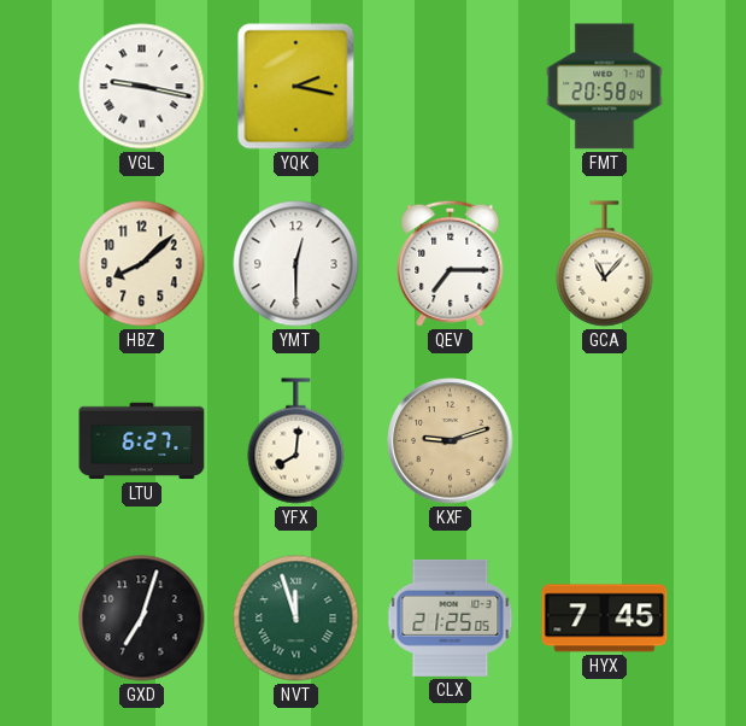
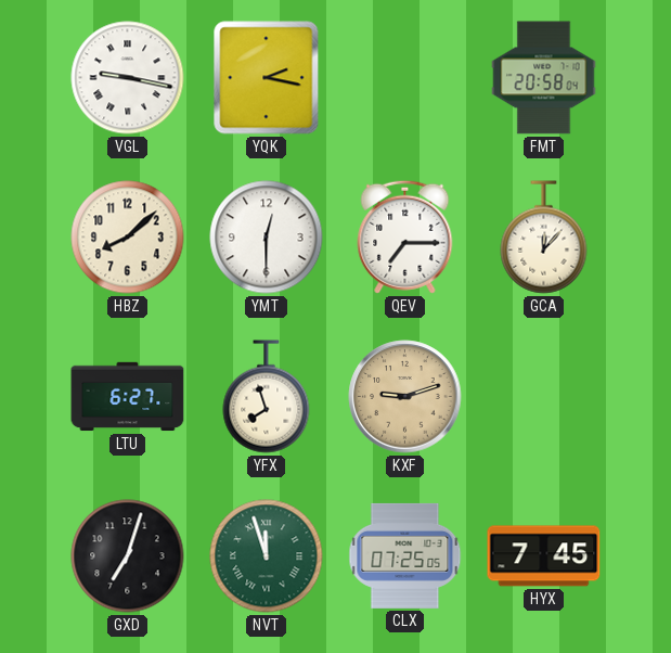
GCA: 11:07 -> 12:07 (544, 238)
YFX: 8:01 -> 7:57 (267, 397)
CLX: 21:25 -> 07:25 (405, 555)
